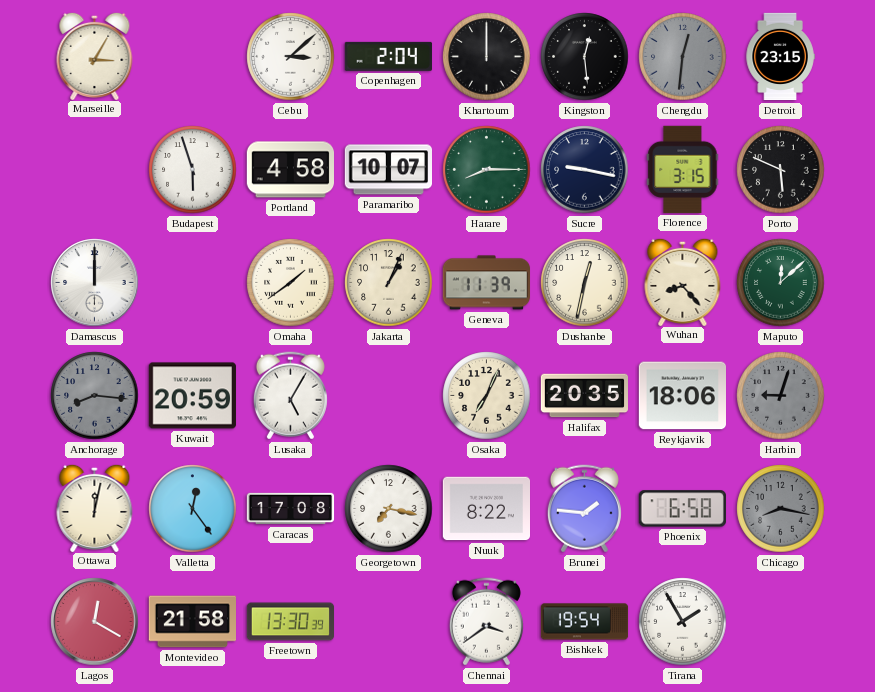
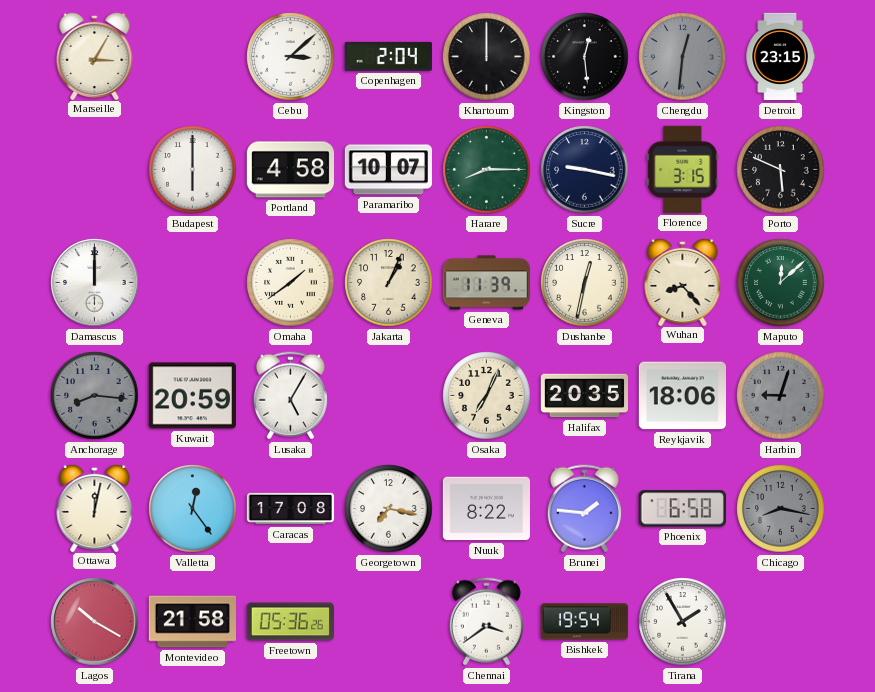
Budapest: 5:57 -> 6:00 (193, 170)
Lagos: 12:20 -> 10:20 (95, 622)
Freetown: 13:30 -> 05:36 (290, 622)
